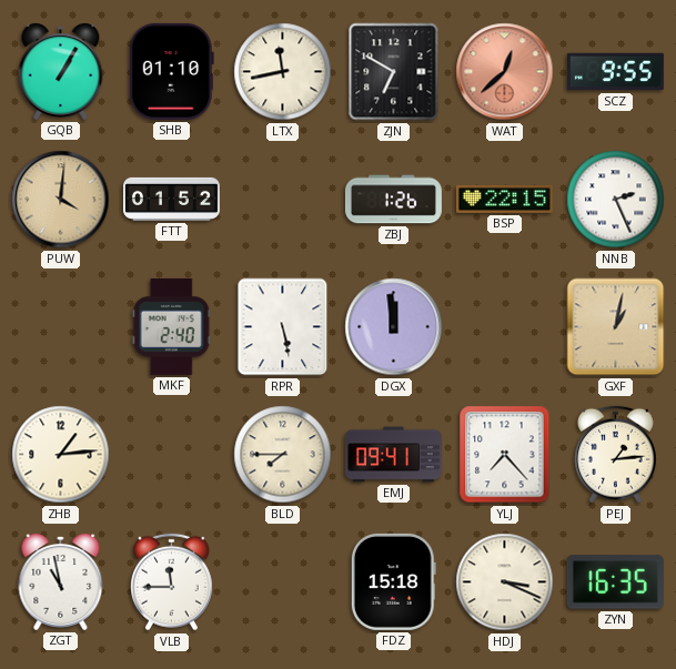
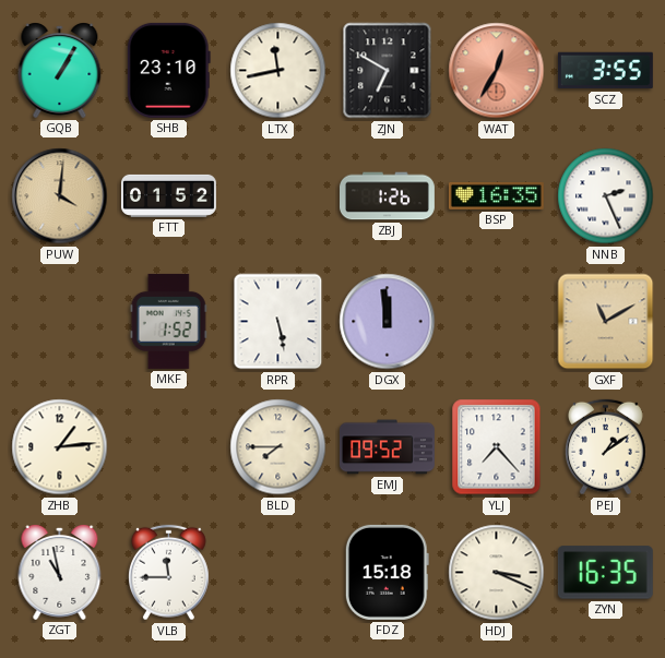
SHB: 01:10 -> 23:10 (168, 70)
WAT: 12:38 -> 12:35 (497, 71)
SCZ: 9:55 -> 3:55 (605, 71)
BSP: 22:15 -> 16:35 (496, 195)
MKF: 2:40 -> 1:52 (168, 321)
GXF: 1:02 -> 11:10 (606, 322)
EMJ: 09:41 -> 09:52 (387, 447)
PEJ: 1:14 -> 1:09 (606, 447)
